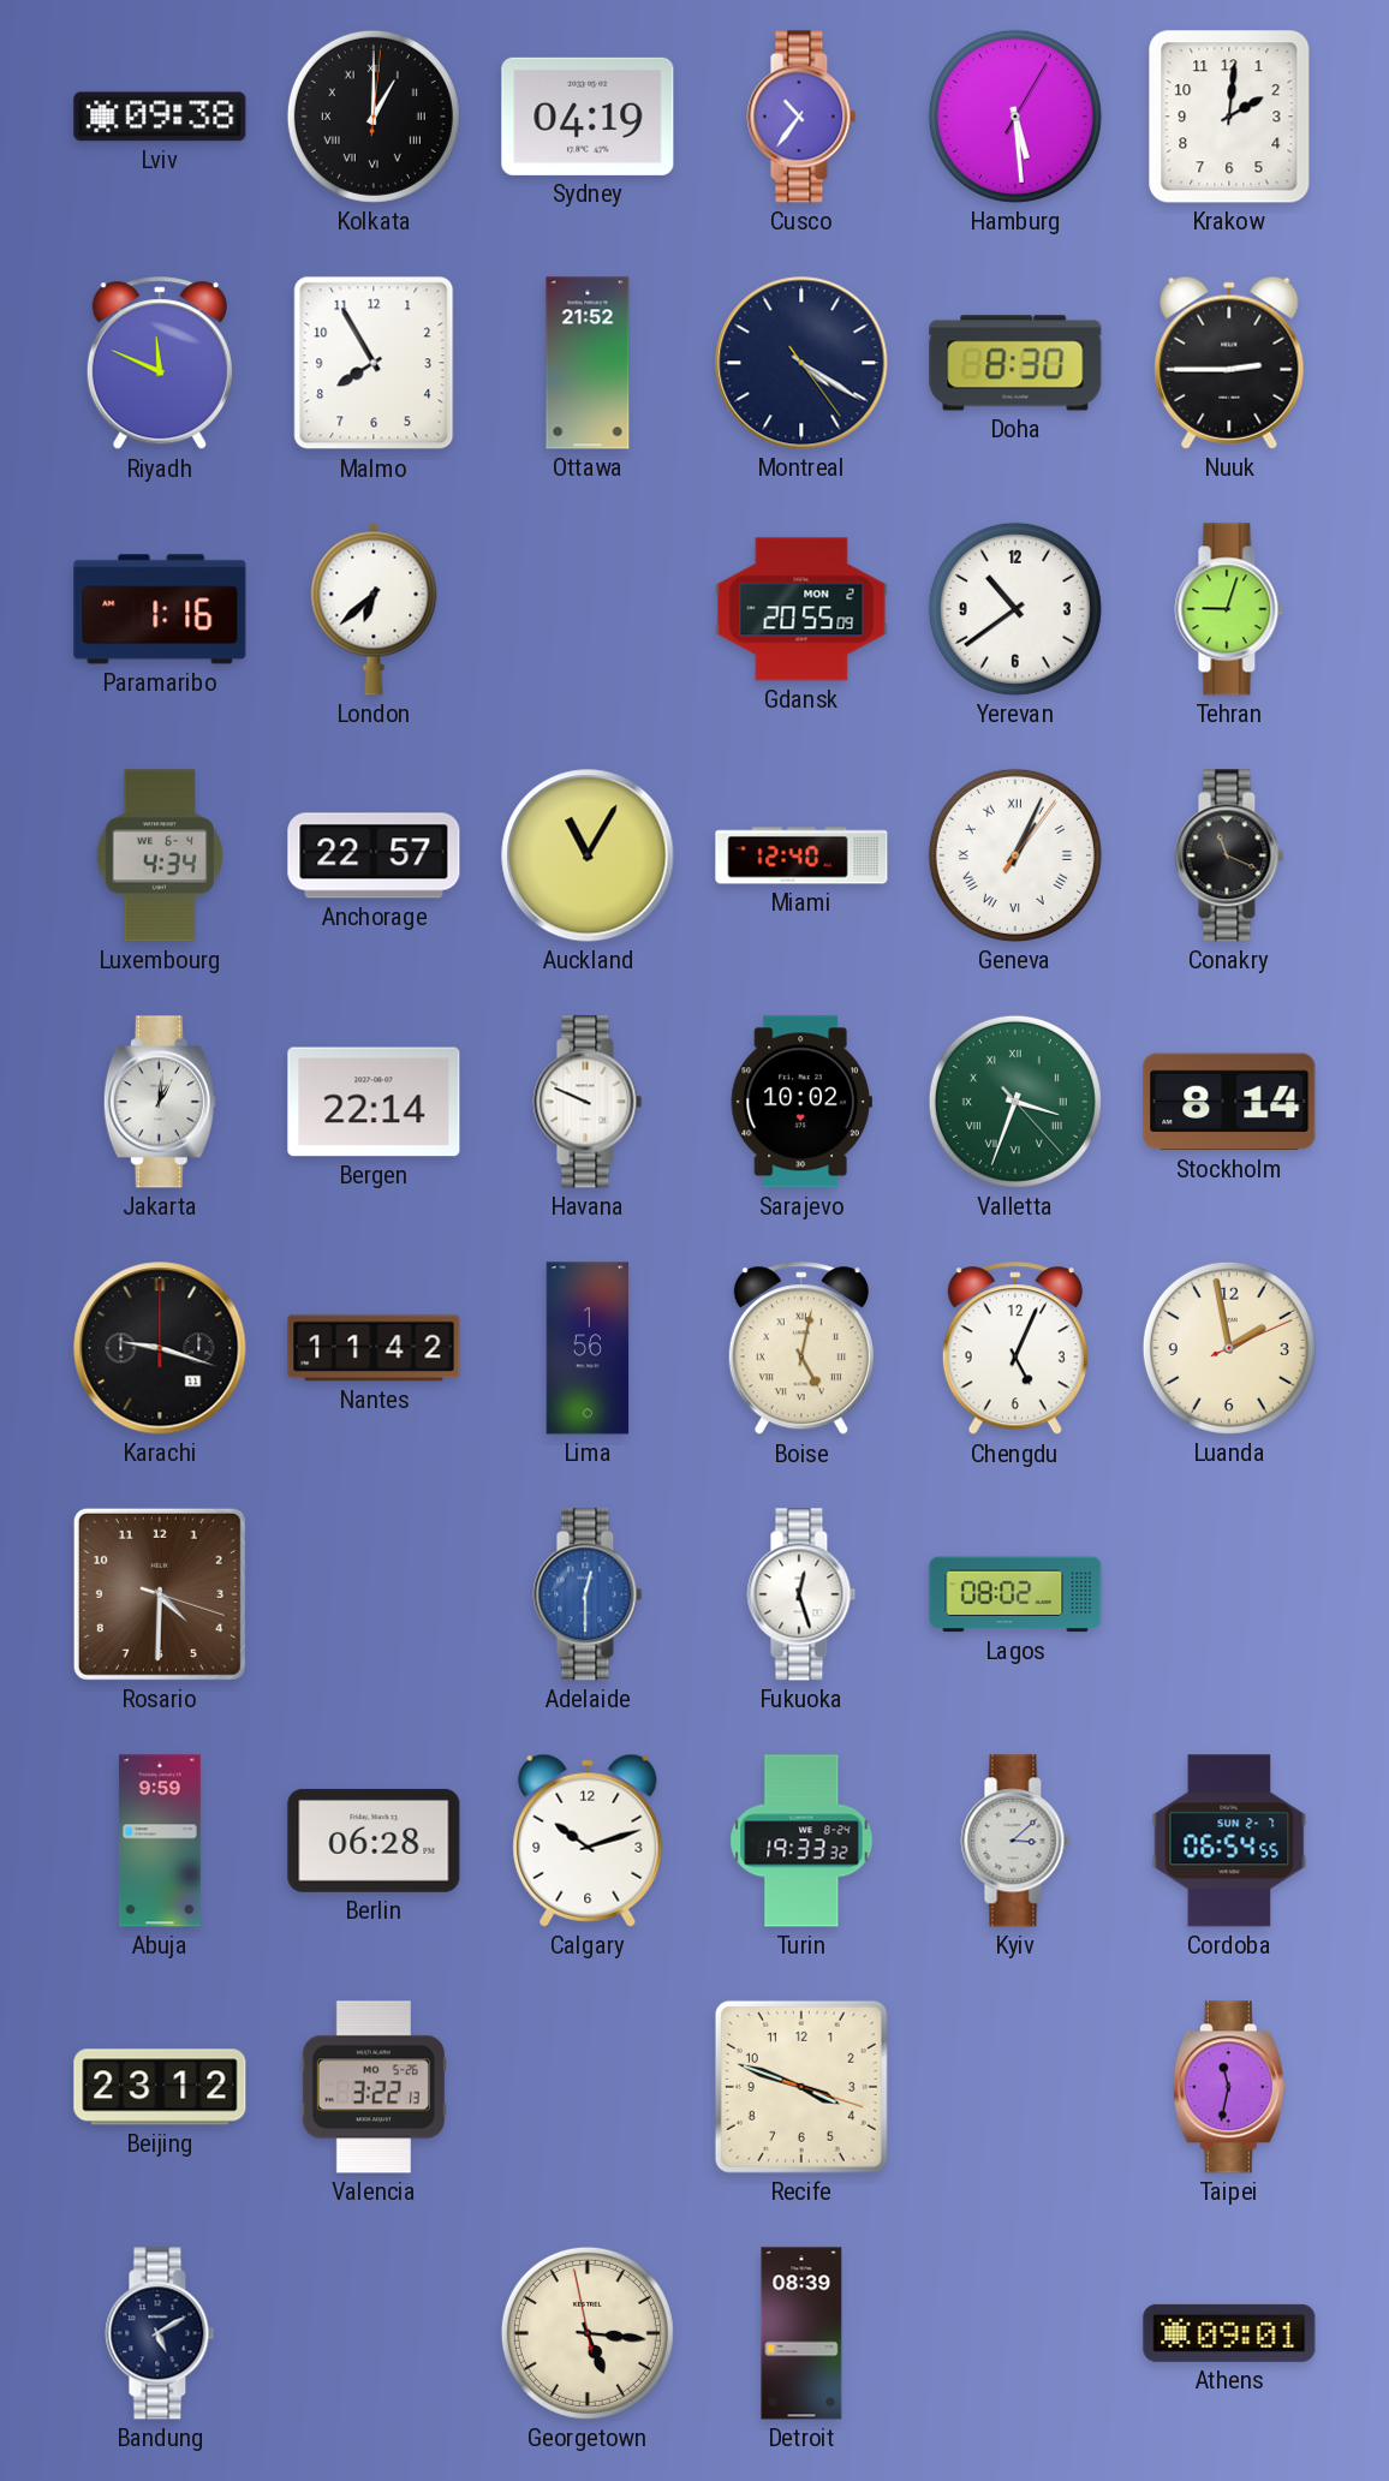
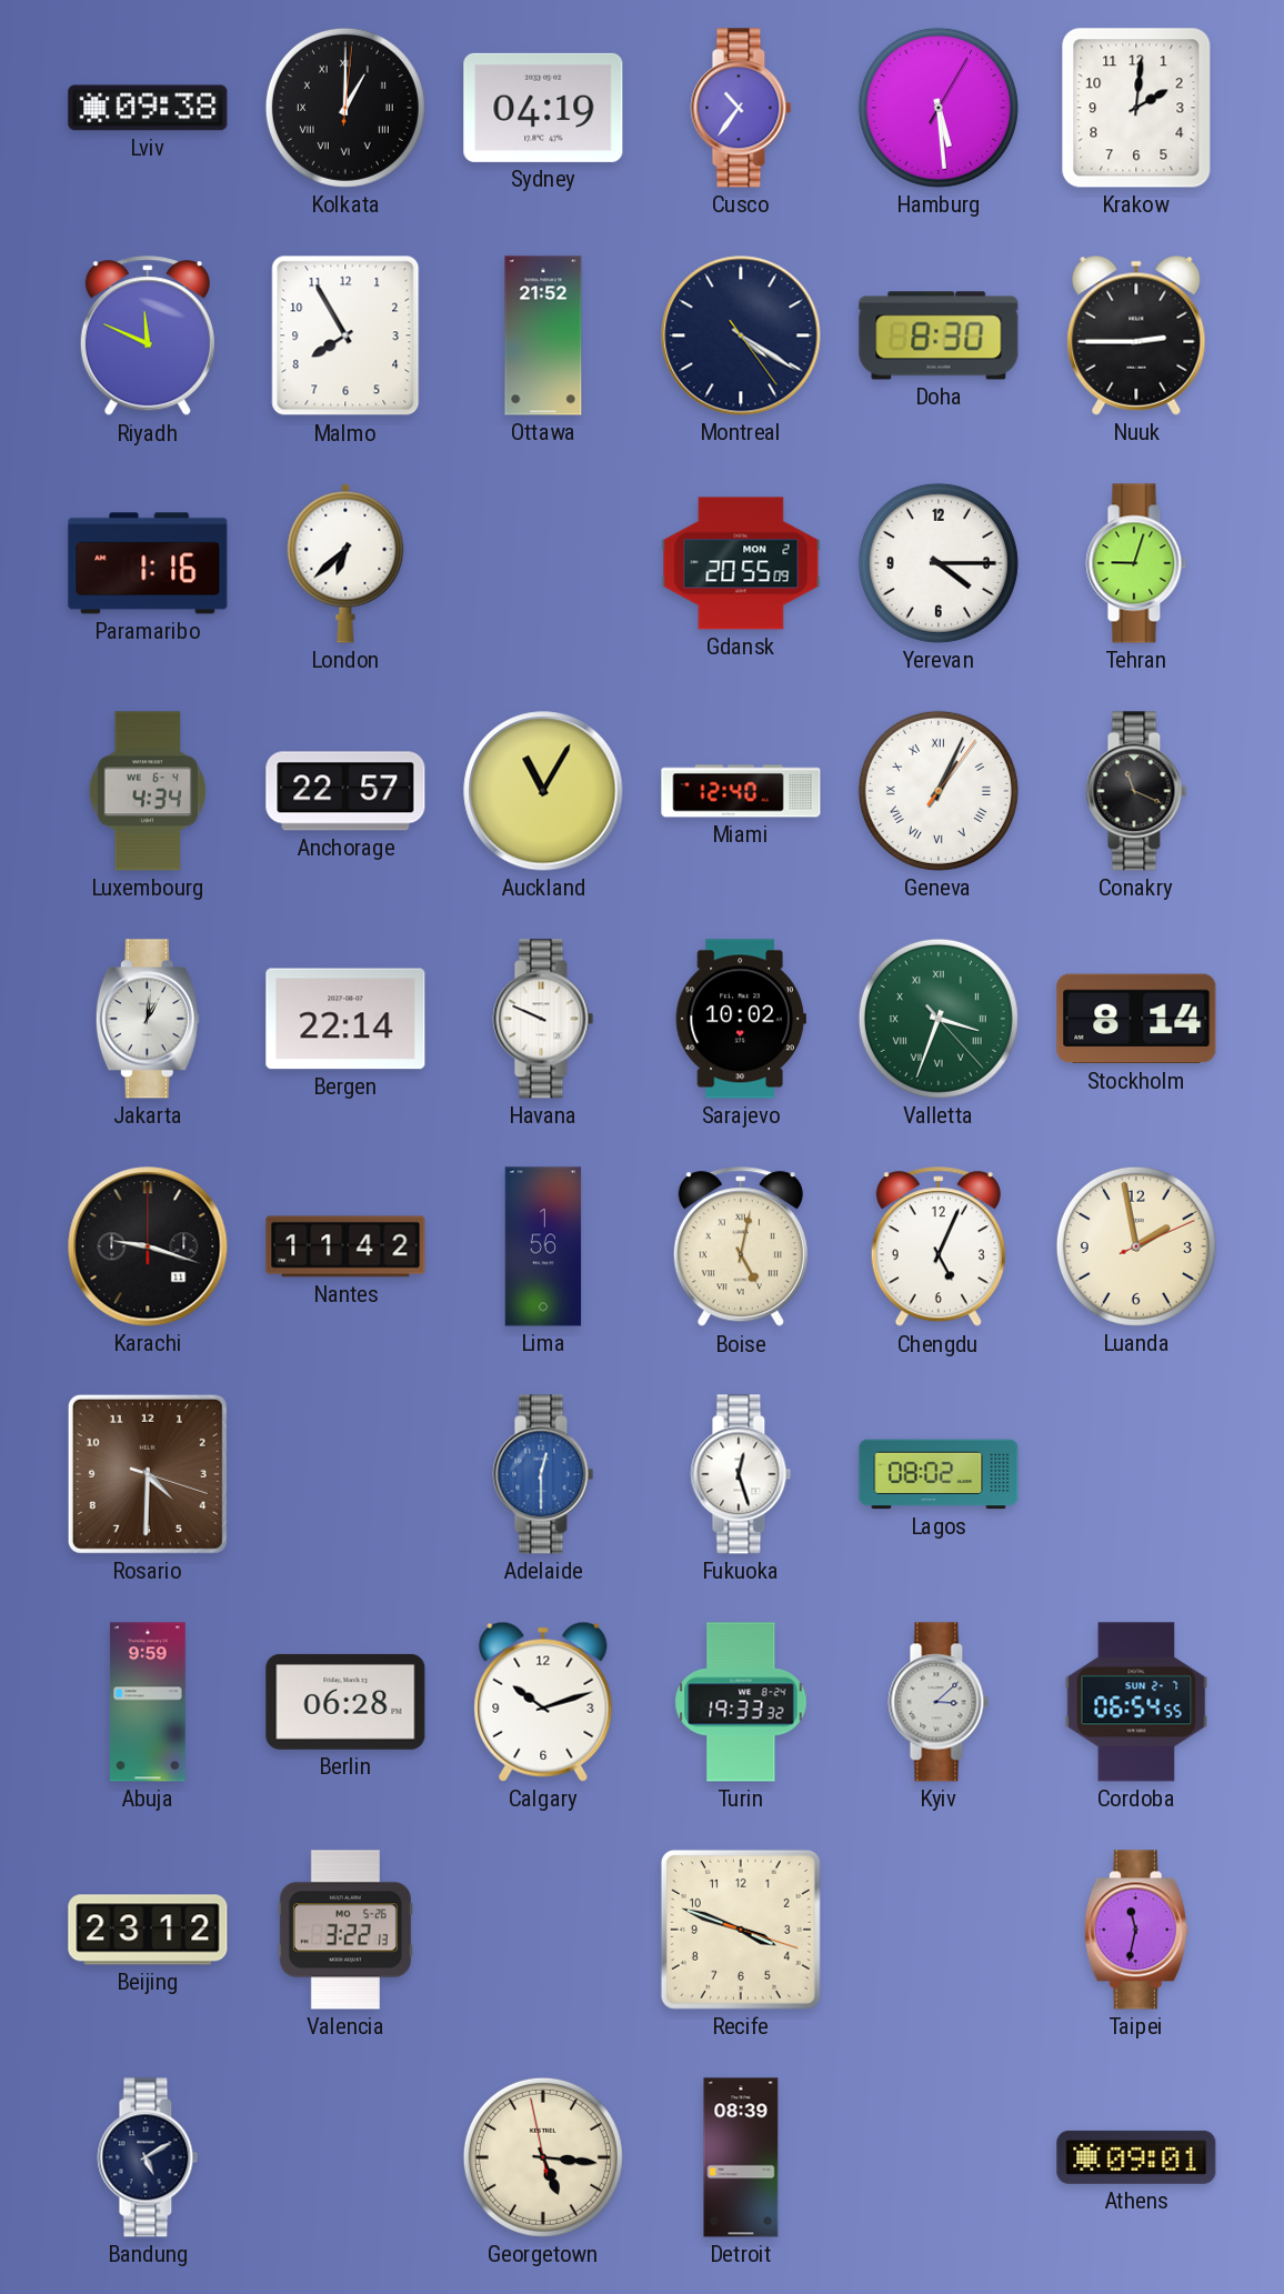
Yerevan: 10:39 -> 4:15 (939, 563)
